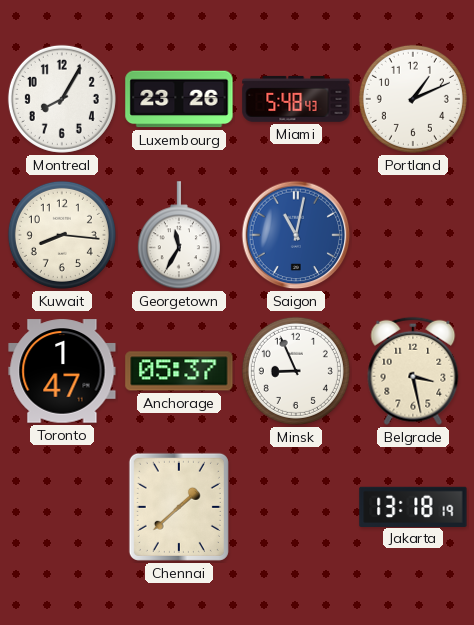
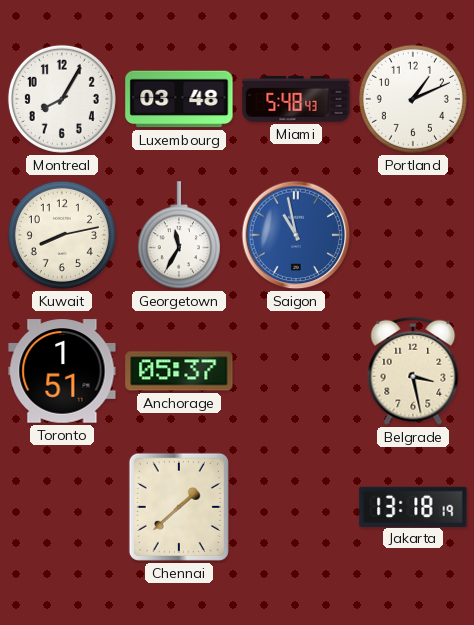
Luxembourg: 23:26 -> 03:48 (179, 99)
Kuwait: 8:16 -> 8:13 (62, 235)
Saigon: 11:02 -> 10:58 (296, 235)
Toronto: 1:47 -> 1:51 (62, 371)
Minsk: 8:56 -> none (296, 371)
